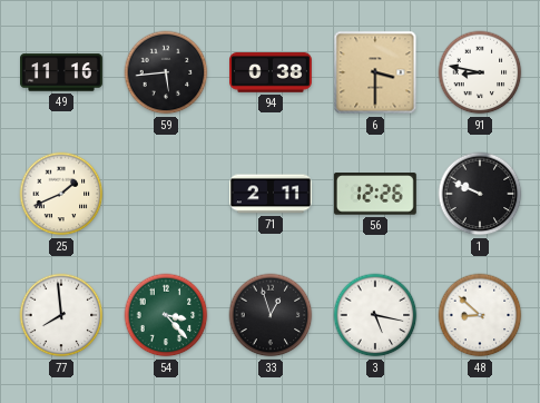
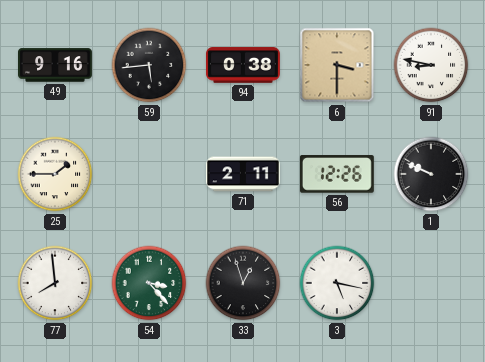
49: 11:16 -> 9:16 (56, 65)
25: 1:41 -> 1:45 (55, 174)
48: 8:52 -> none (480, 315)
